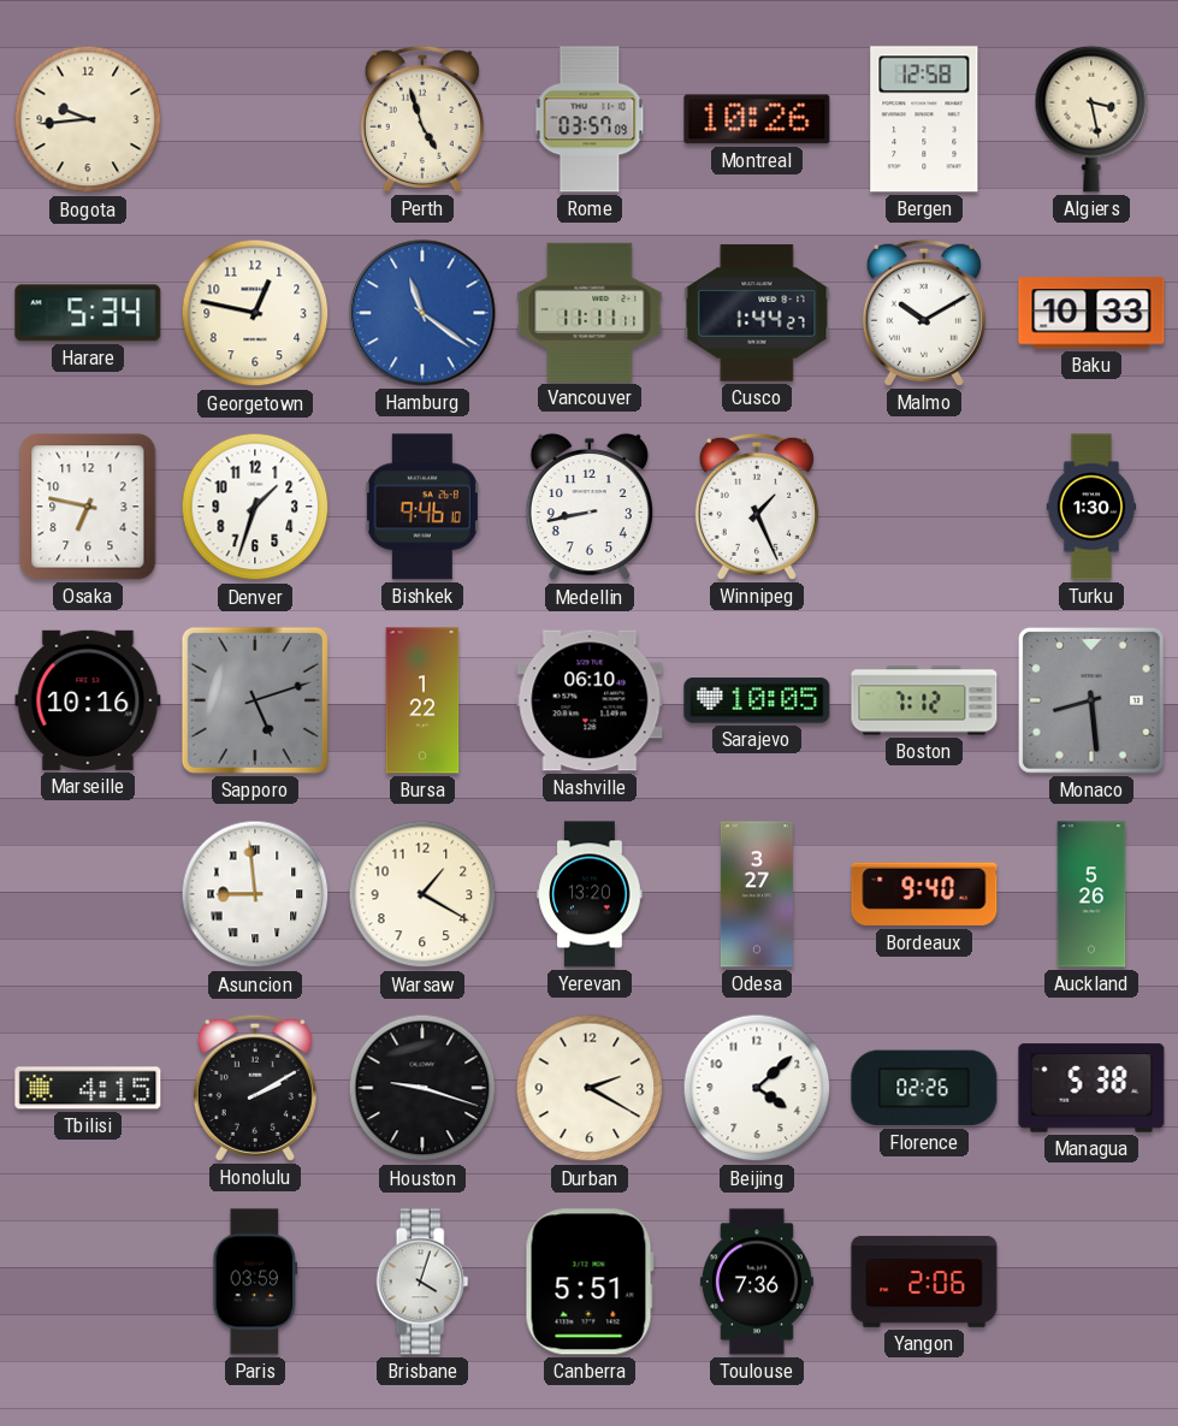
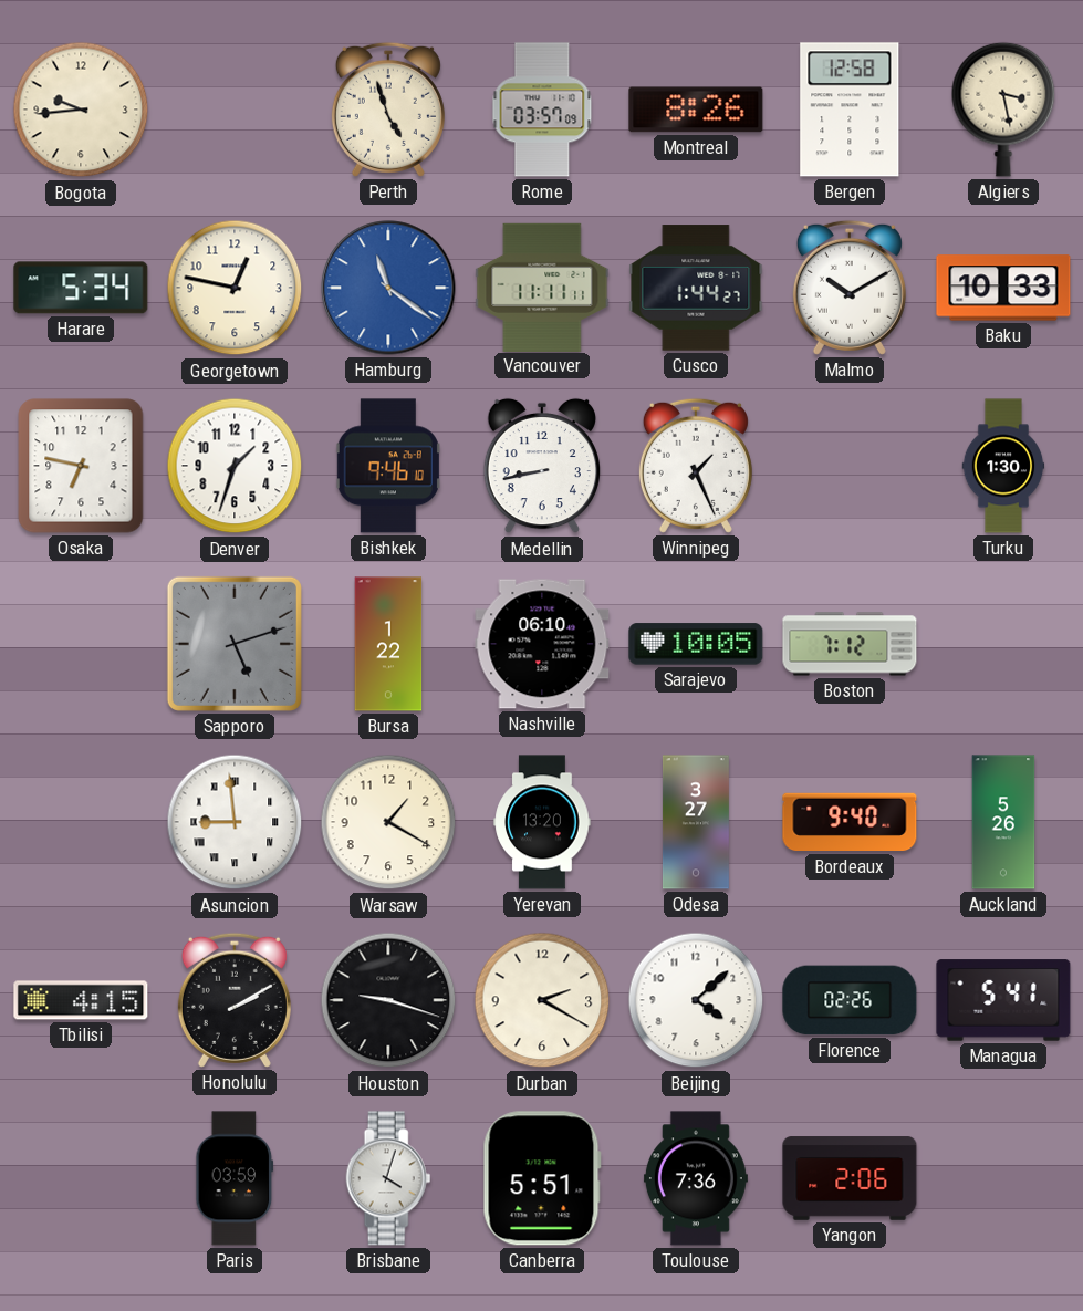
Montreal: 10:26 -> 8:26 (696, 110)
Marseille: 10:16 -> none (88, 700)
Monaco: 8:29 -> none (1091, 700)
Managua: 5:38 -> 5:41 (1003, 1000)
